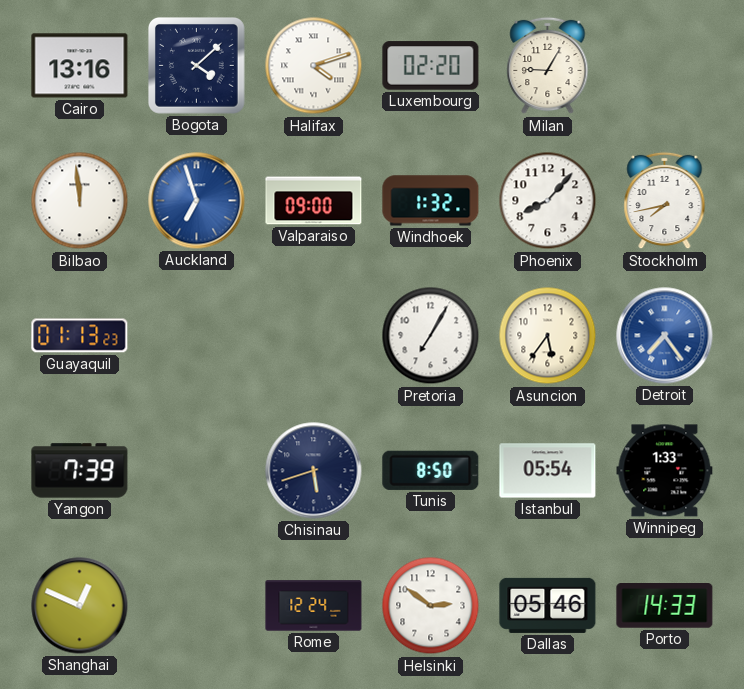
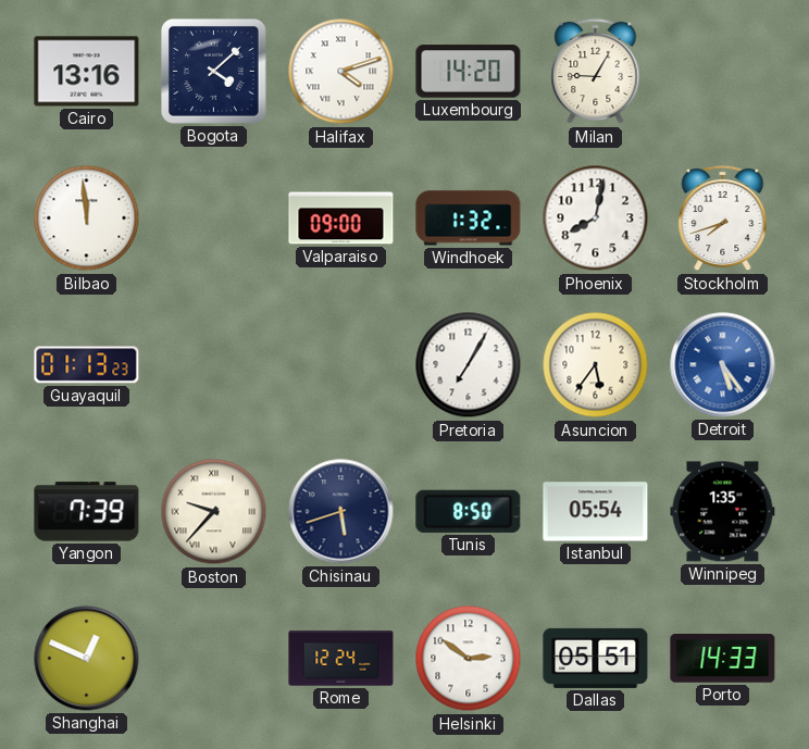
Luxembourg: 02:20 -> 14:20 (469, 72)
Auckland: 6:57 -> none (197, 201)
Phoenix: 8:07 -> 8:02 (596, 219)
Stockholm: 7:43 -> 7:42 (723, 219)
Detroit: 7:24 -> 5:24 (723, 365)
Boston: none -> 9:37 (214, 512)
Winnipeg: 1:33 -> 1:35 (723, 512)
Dallas: 05:46 -> 05:51 (596, 658)
